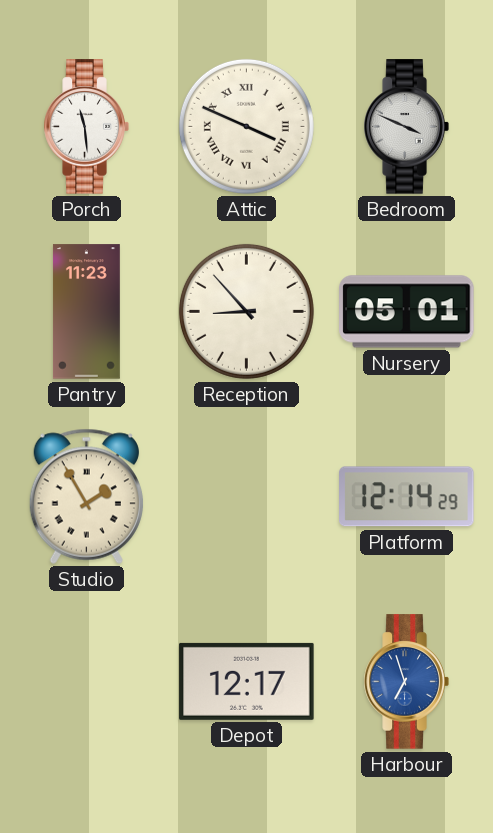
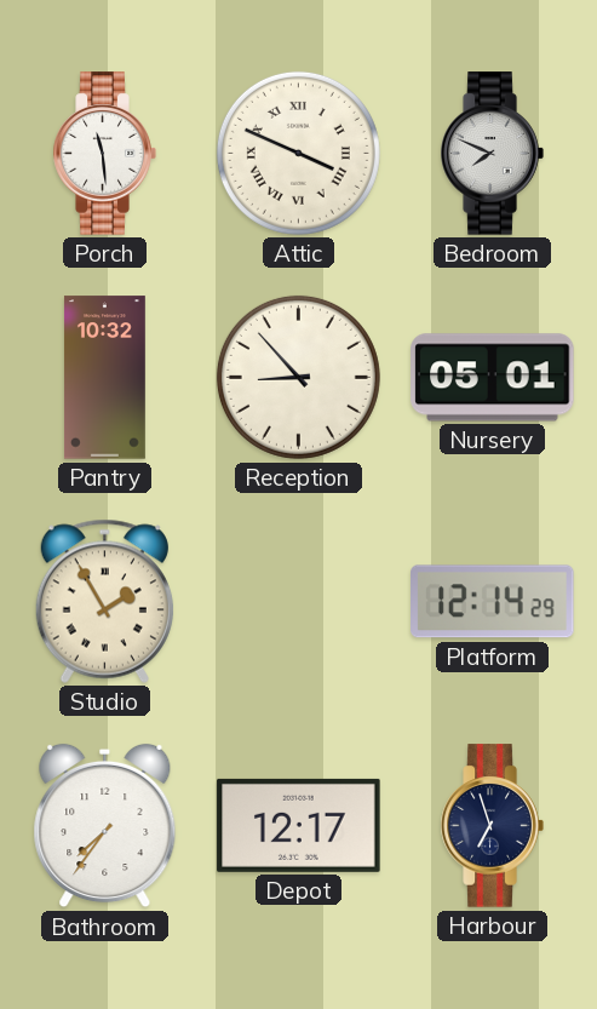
Bedroom: 3:49 -> 7:49 (492, 154)
Pantry: 11:23 -> 10:32 (104, 378)
Bathroom: none -> 7:36 (105, 826)
Harbour dial: blue -> navy (492, 826)
